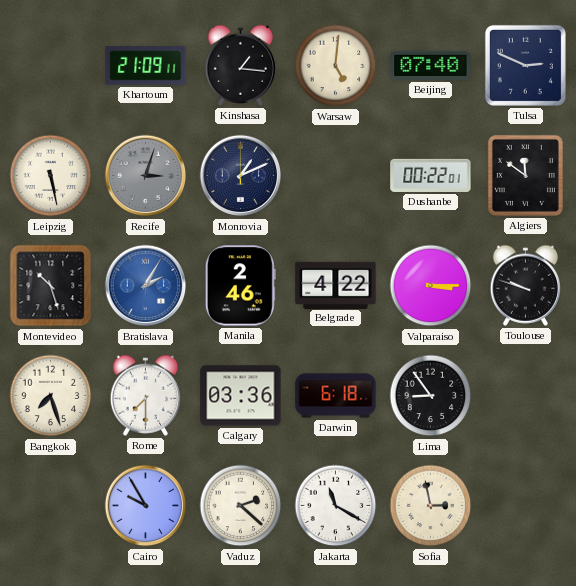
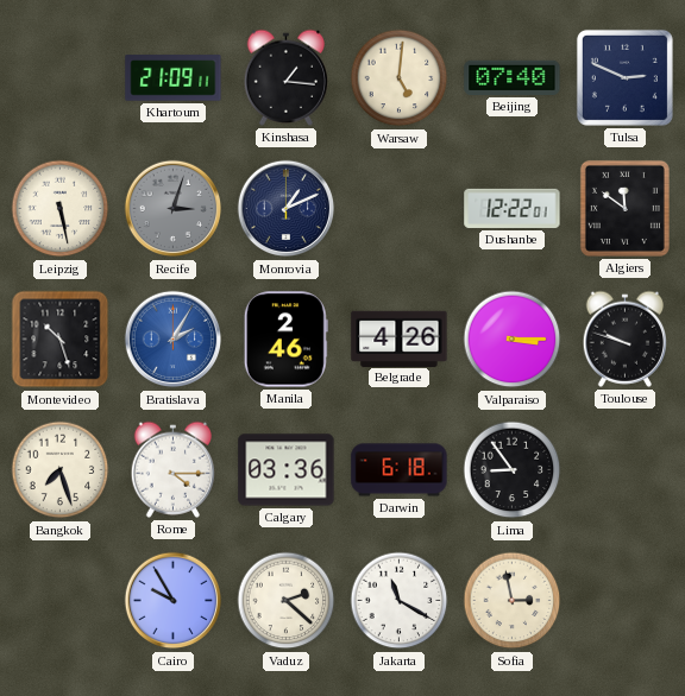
Dushanbe: 00:22 -> 12:22 (513, 208)
Belgrade: 4:22 -> 4:26 (400, 338)
Rome: 7:30 -> 4:15 (172, 469)
